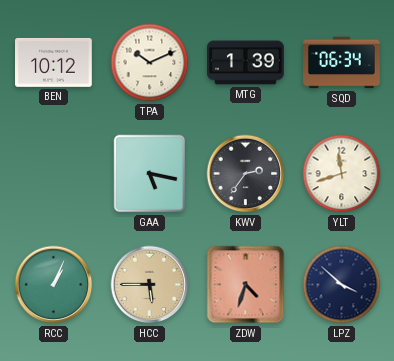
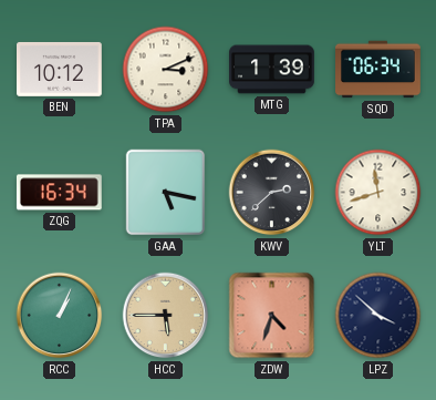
TPA: 10:11 -> 3:11 (166, 70)
ZQG: none -> 16:34 (59, 193)
KWV: 2:36 -> 2:38 (272, 193)
